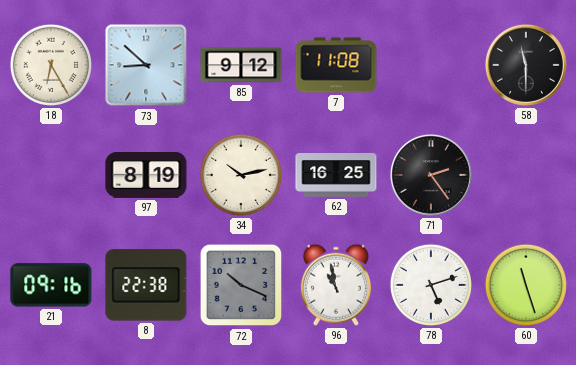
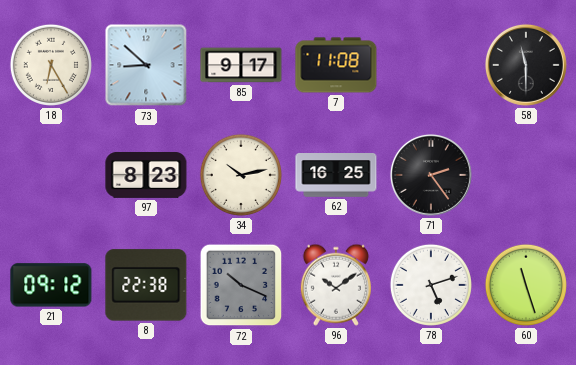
85: 9:12 -> 9:17 (241, 65)
97: 8:19 -> 8:23 (146, 175)
21: 09:16 -> 09:12 (51, 285)
96: 10:58 -> 10:09 (336, 285)
